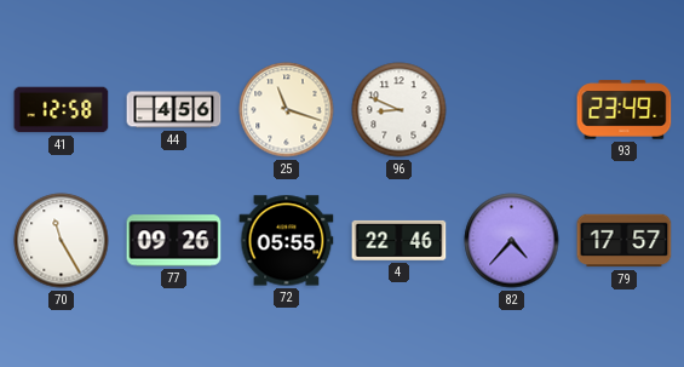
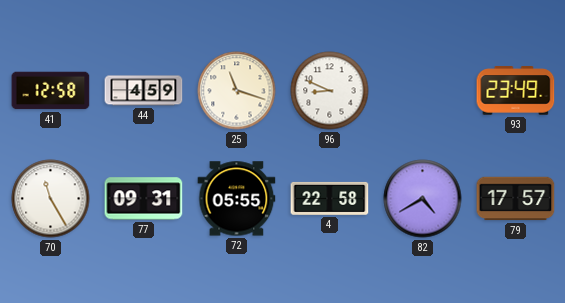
44: 4:56 -> 4:59 (144, 91)
77: 09:26 -> 09:31 (144, 199)
4: 22:46 -> 22:58 (330, 198)
82: 4:37 -> 4:40 (423, 199)
